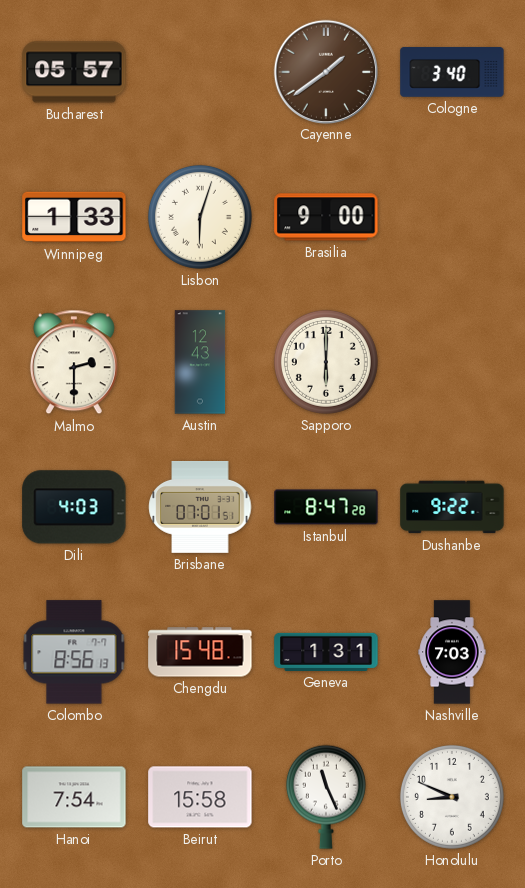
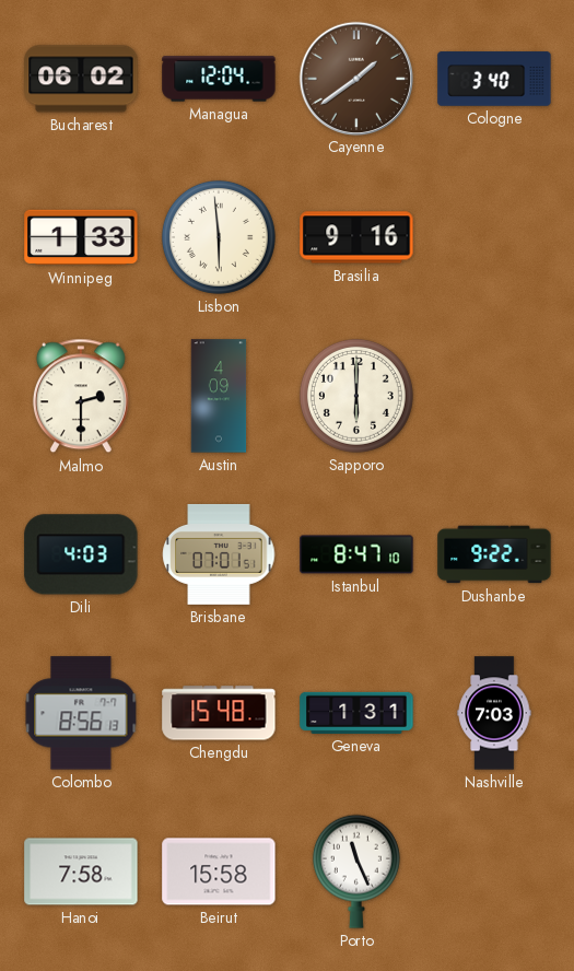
Bucharest: 05:57 -> 06:02 (81, 79)
Managua: none -> 12:04 (219, 79)
Lisbon: 6:03 -> 5:59 (219, 237)
Brasilia: 9:00 -> 9:16 (356, 237)
Austin: 12:43 -> 4:09 (219, 396)
Istanbul: 8:47:28 -> 8:47:10 (356, 554)
Hanoi: 7:54 -> 7:58 (81, 871)
Honolulu: 8:49 -> none (452, 797)
